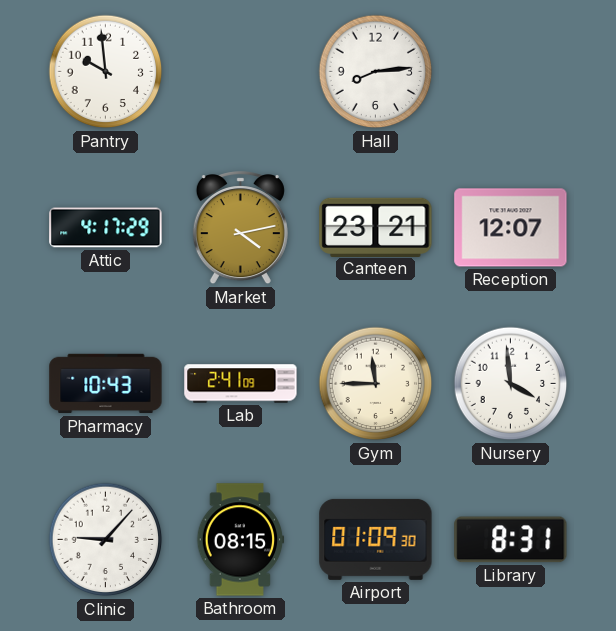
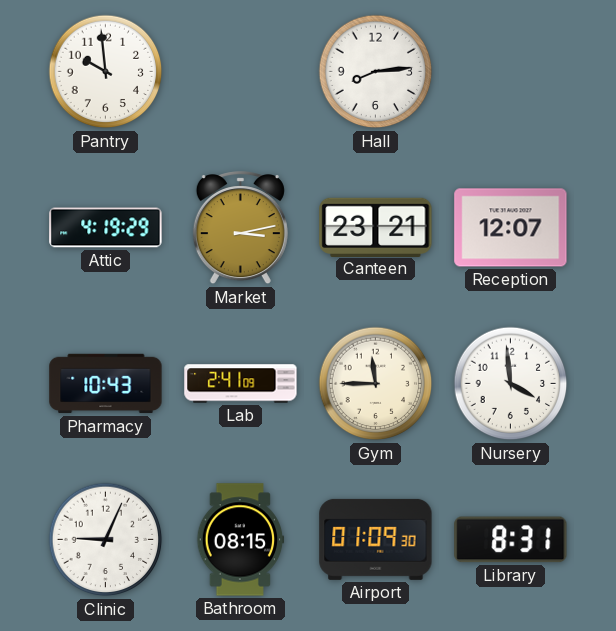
Attic: 4:17 -> 4:19 (106, 228)
Market: 4:13 -> 3:13 (240, 228)
Clinic: 9:07 -> 9:04 (106, 540)
